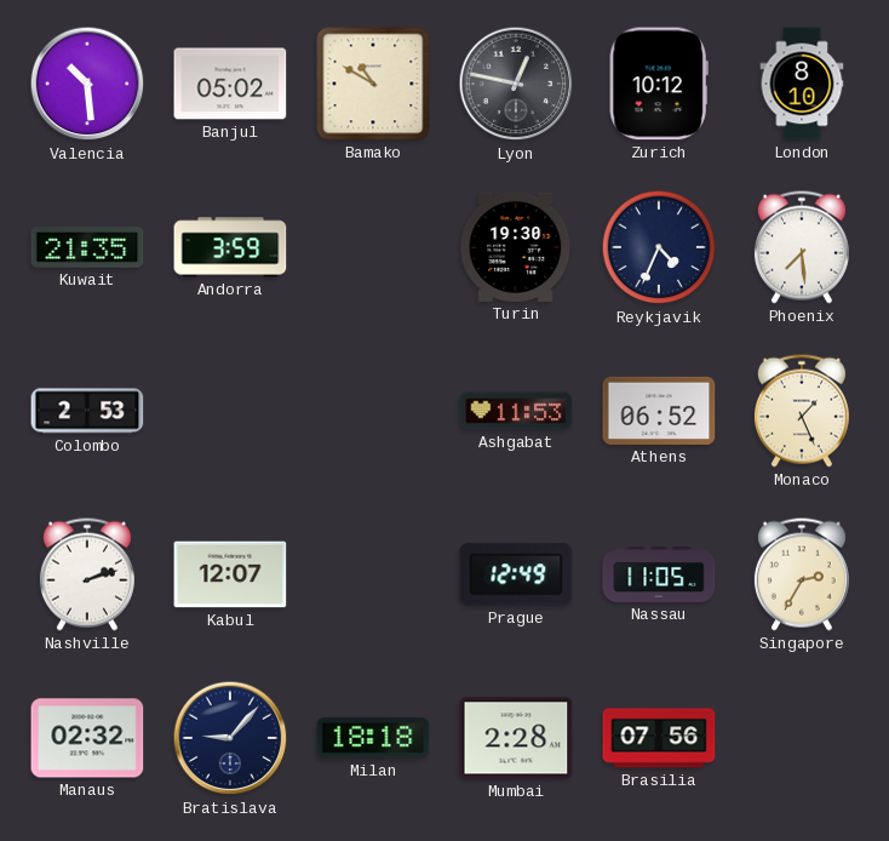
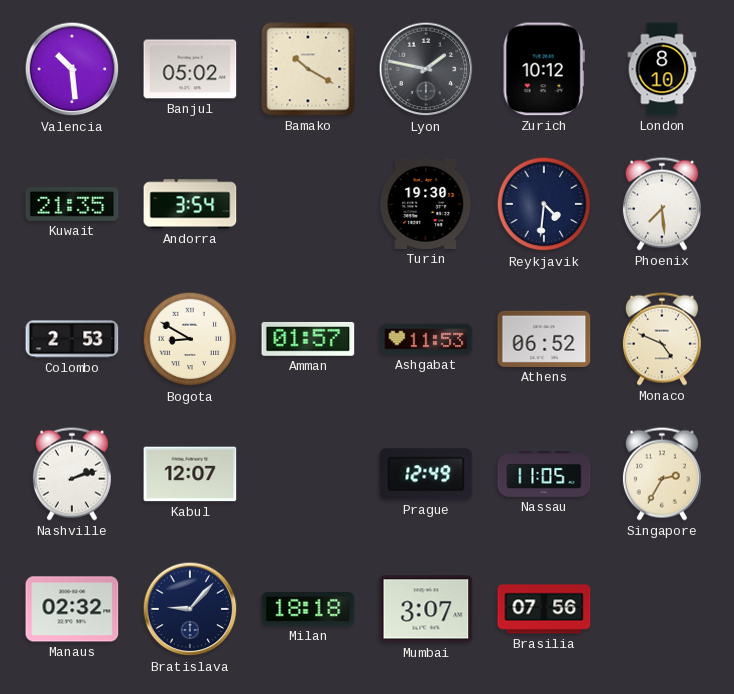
Bamako: 10:50 -> 10:20 (308, 69)
Lyon: 12:47 -> 1:47 (426, 69)
Andorra: 3:59 -> 3:54 (190, 204)
Reykjavik: 4:34 -> 4:31 (544, 204)
Bogota: none -> 8:50 (190, 339)
Amman: none -> 01:57 (308, 339)
Monaco: 1:26 -> 4:49 (662, 339)
Mumbai: 2:28 -> 3:07 (426, 609)
